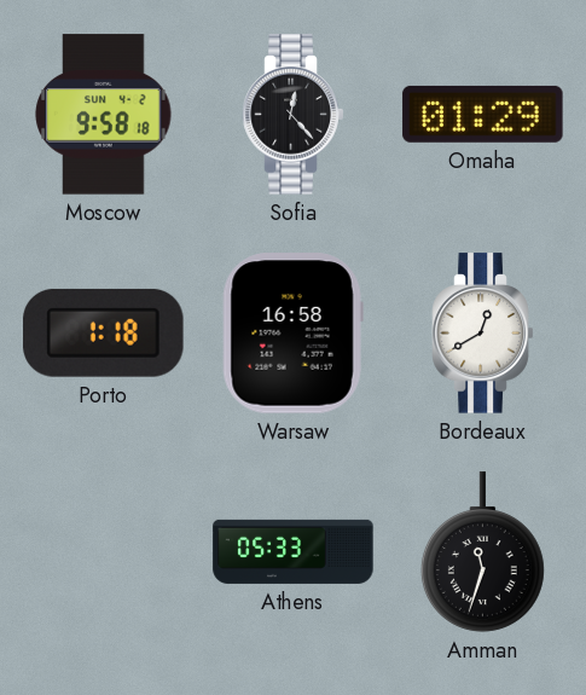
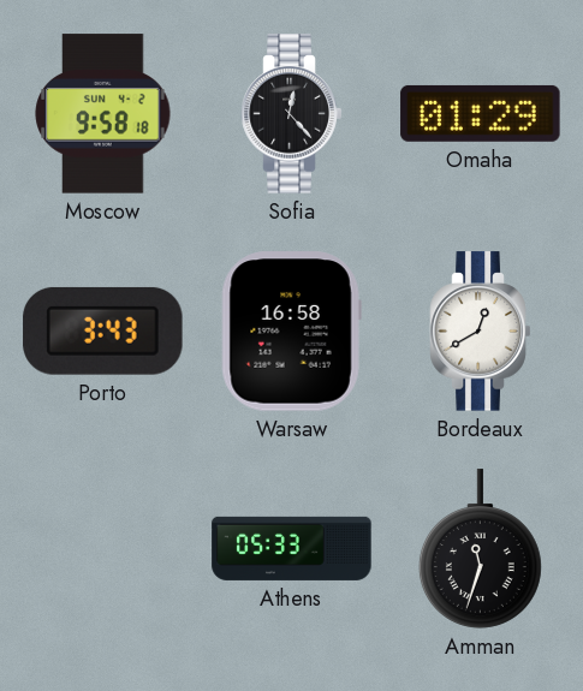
Porto: 1:18 -> 3:43 (103, 330)
